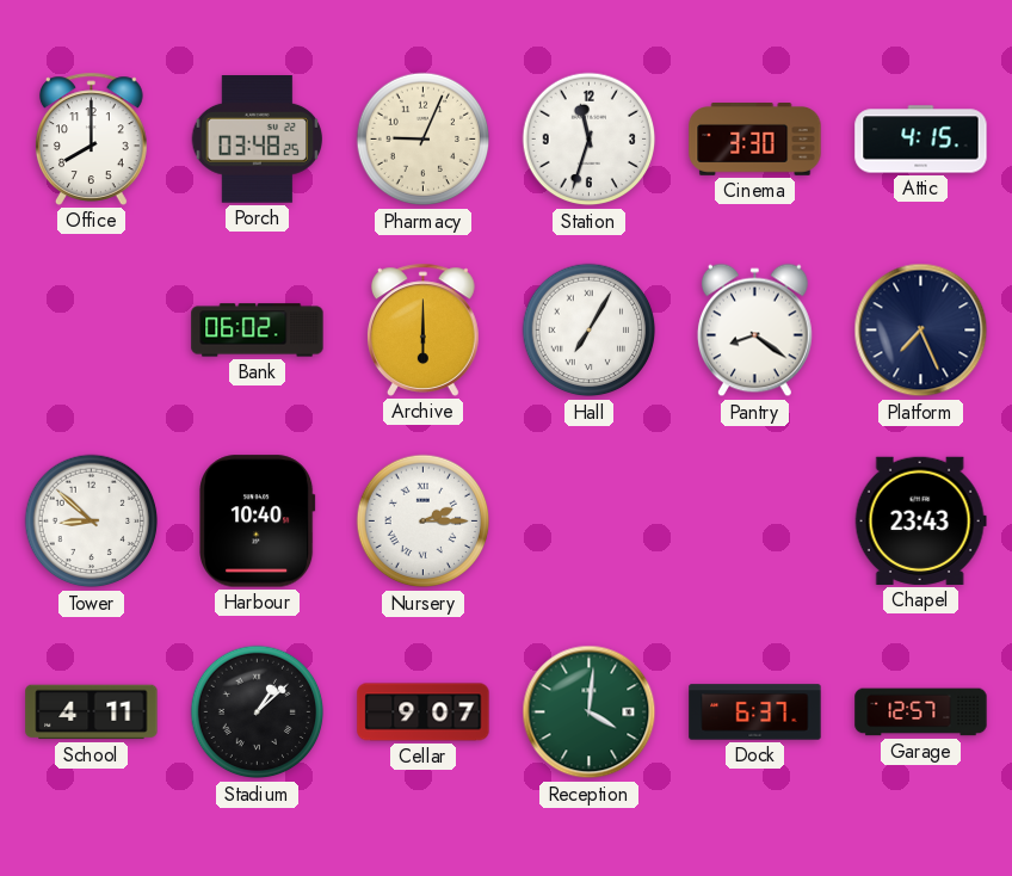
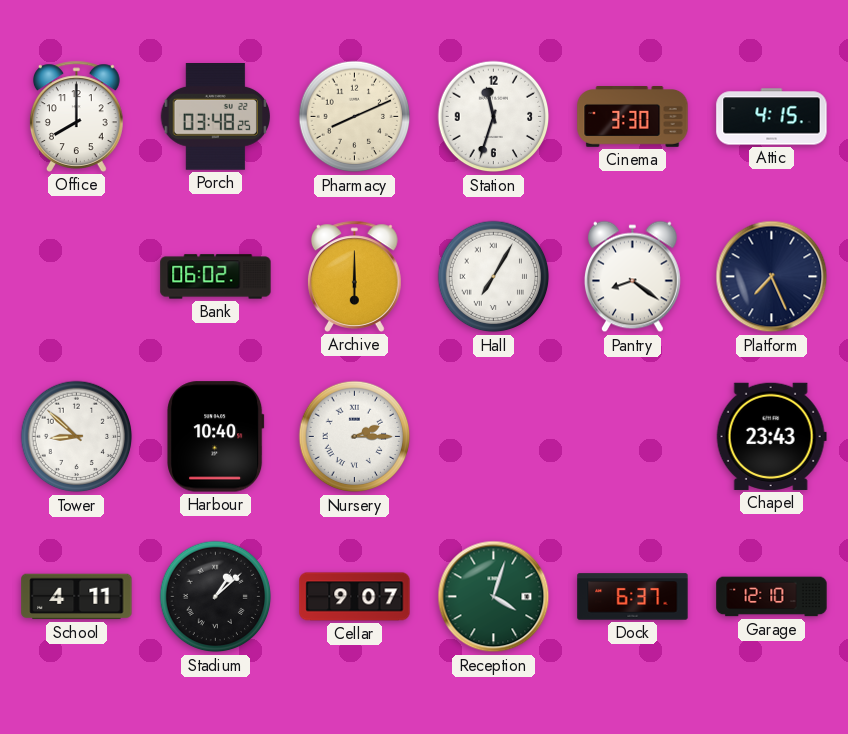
Pharmacy: 9:04 -> 8:11 (355, 117)
Reception: 4:01 -> 4:03 (494, 597)
Garage: 12:57 -> 12:10 (772, 597)
